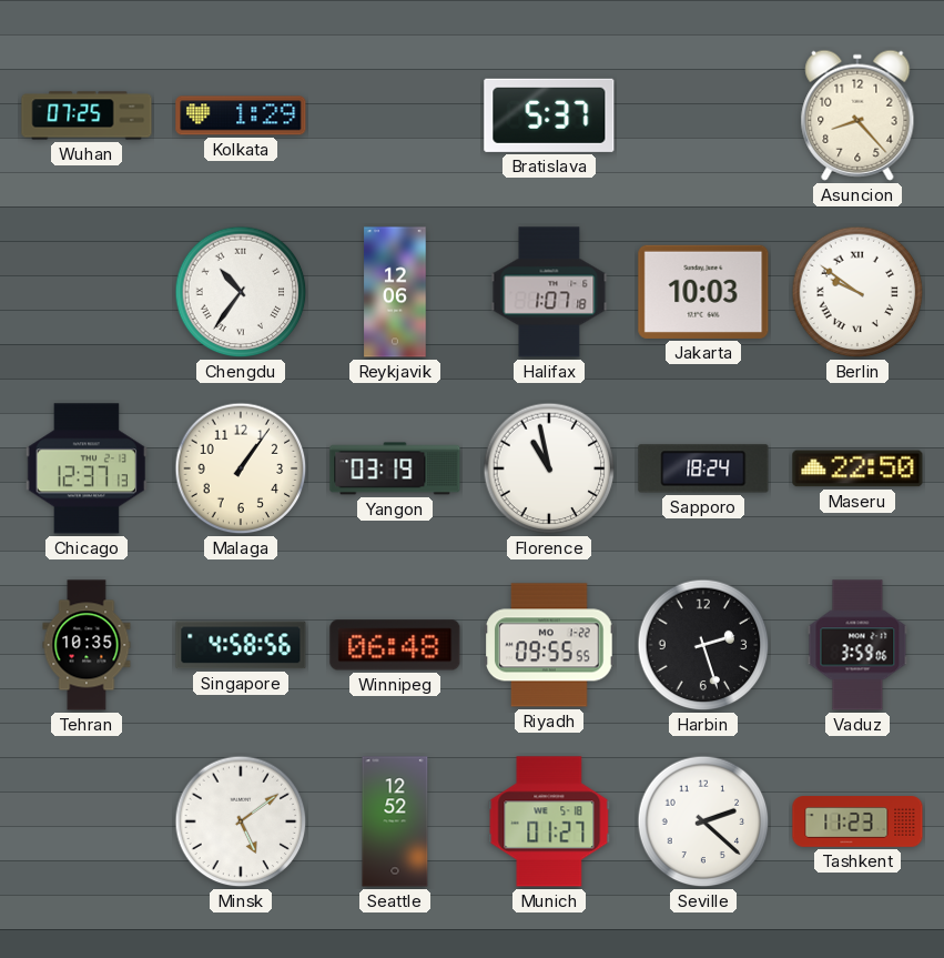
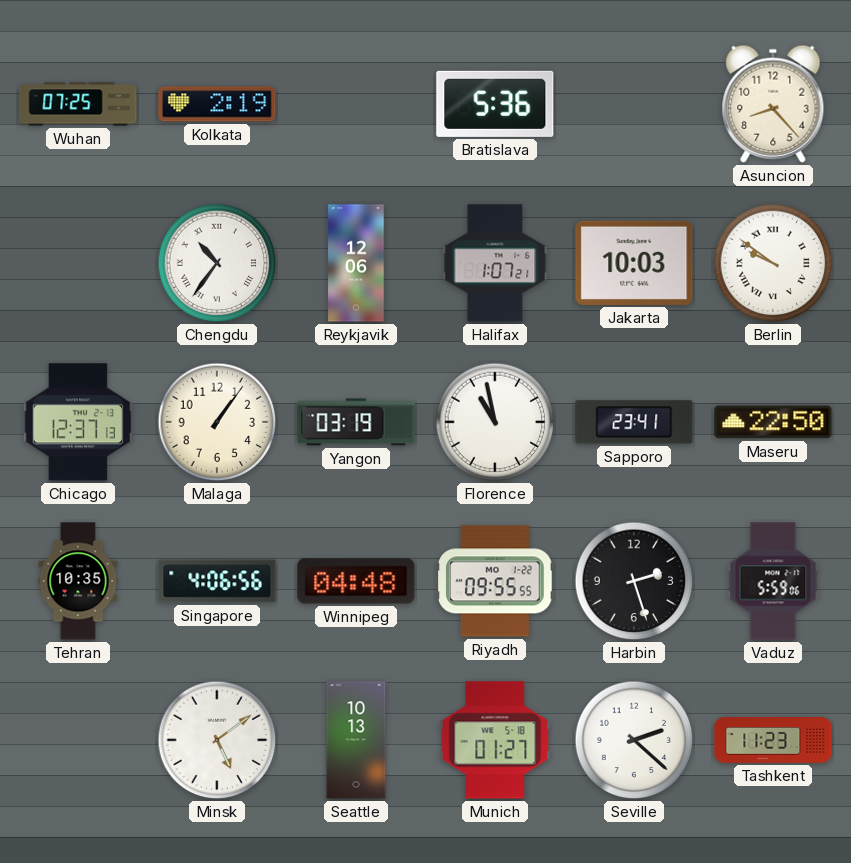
Kolkata: 1:29 -> 2:19 (217, 104)
Bratislava: 5:37 -> 5:36 (495, 104)
Halifax: 1:07:18 -> 1:07:21 (495, 263)
Sapporo: 18:24 -> 23:41 (634, 422)
Singapore: 4:58 -> 4:06 (217, 581)
Winnipeg: 06:48 -> 04:48 (356, 581)
Vaduz: 3:59 -> 5:59 (773, 581)
Seattle: 12:52 -> 10:13 (356, 740)
